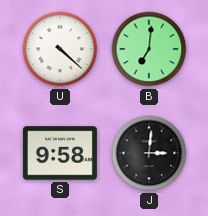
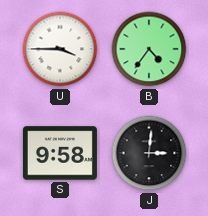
U: 4:22 -> 3:45 (60, 49)
B: 7:01 -> 4:36 (149, 49)
